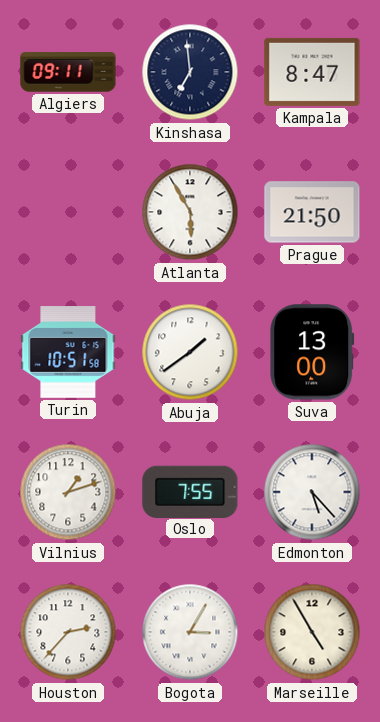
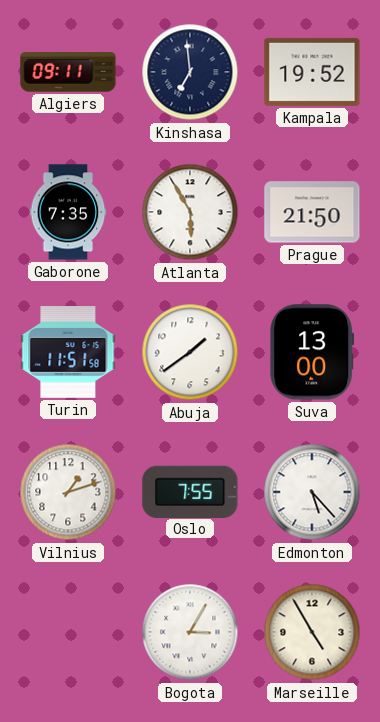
Kampala: 8:47 -> 19:52 (312, 72)
Gaborone: none -> 7:35 (68, 212)
Turin: 10:51 -> 11:51 (68, 353)
Houston: 2:37 -> none (68, 632)
